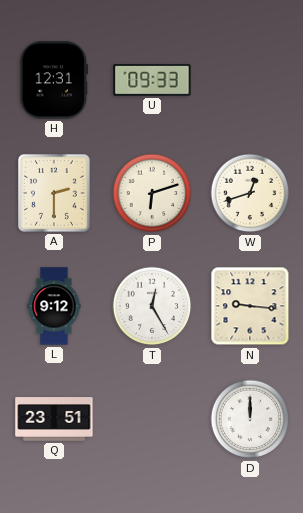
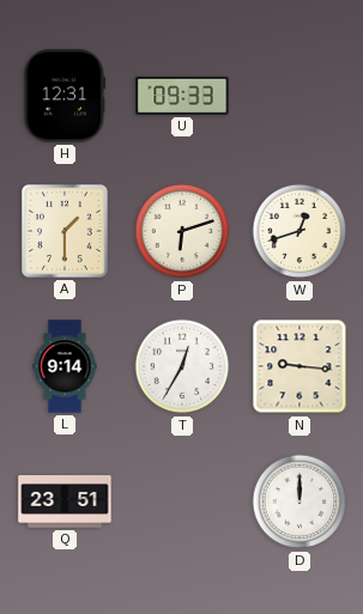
A: 2:30 -> 1:30 (66, 232)
L: 9:12 -> 9:14 (65, 366)
T: 12:25 -> 12:35 (182, 366)
